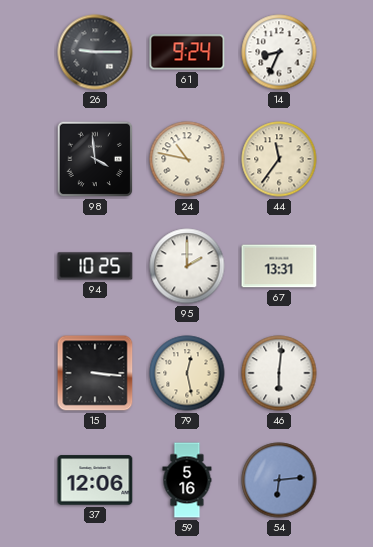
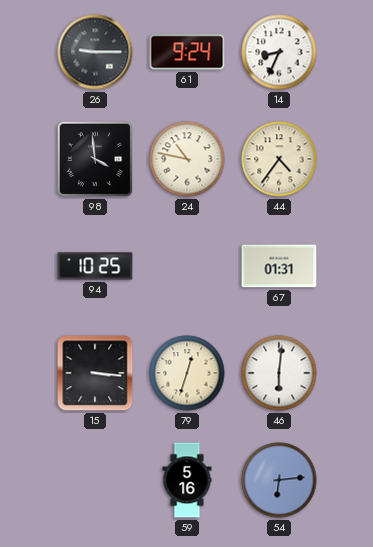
44: 11:36 -> 4:36 (279, 159)
95: 2:00 -> none (187, 266)
67: 13:31 -> 01:31 (279, 266)
79: 12:28 -> 12:33 (187, 373)
37: 12:06 -> none (95, 480)
